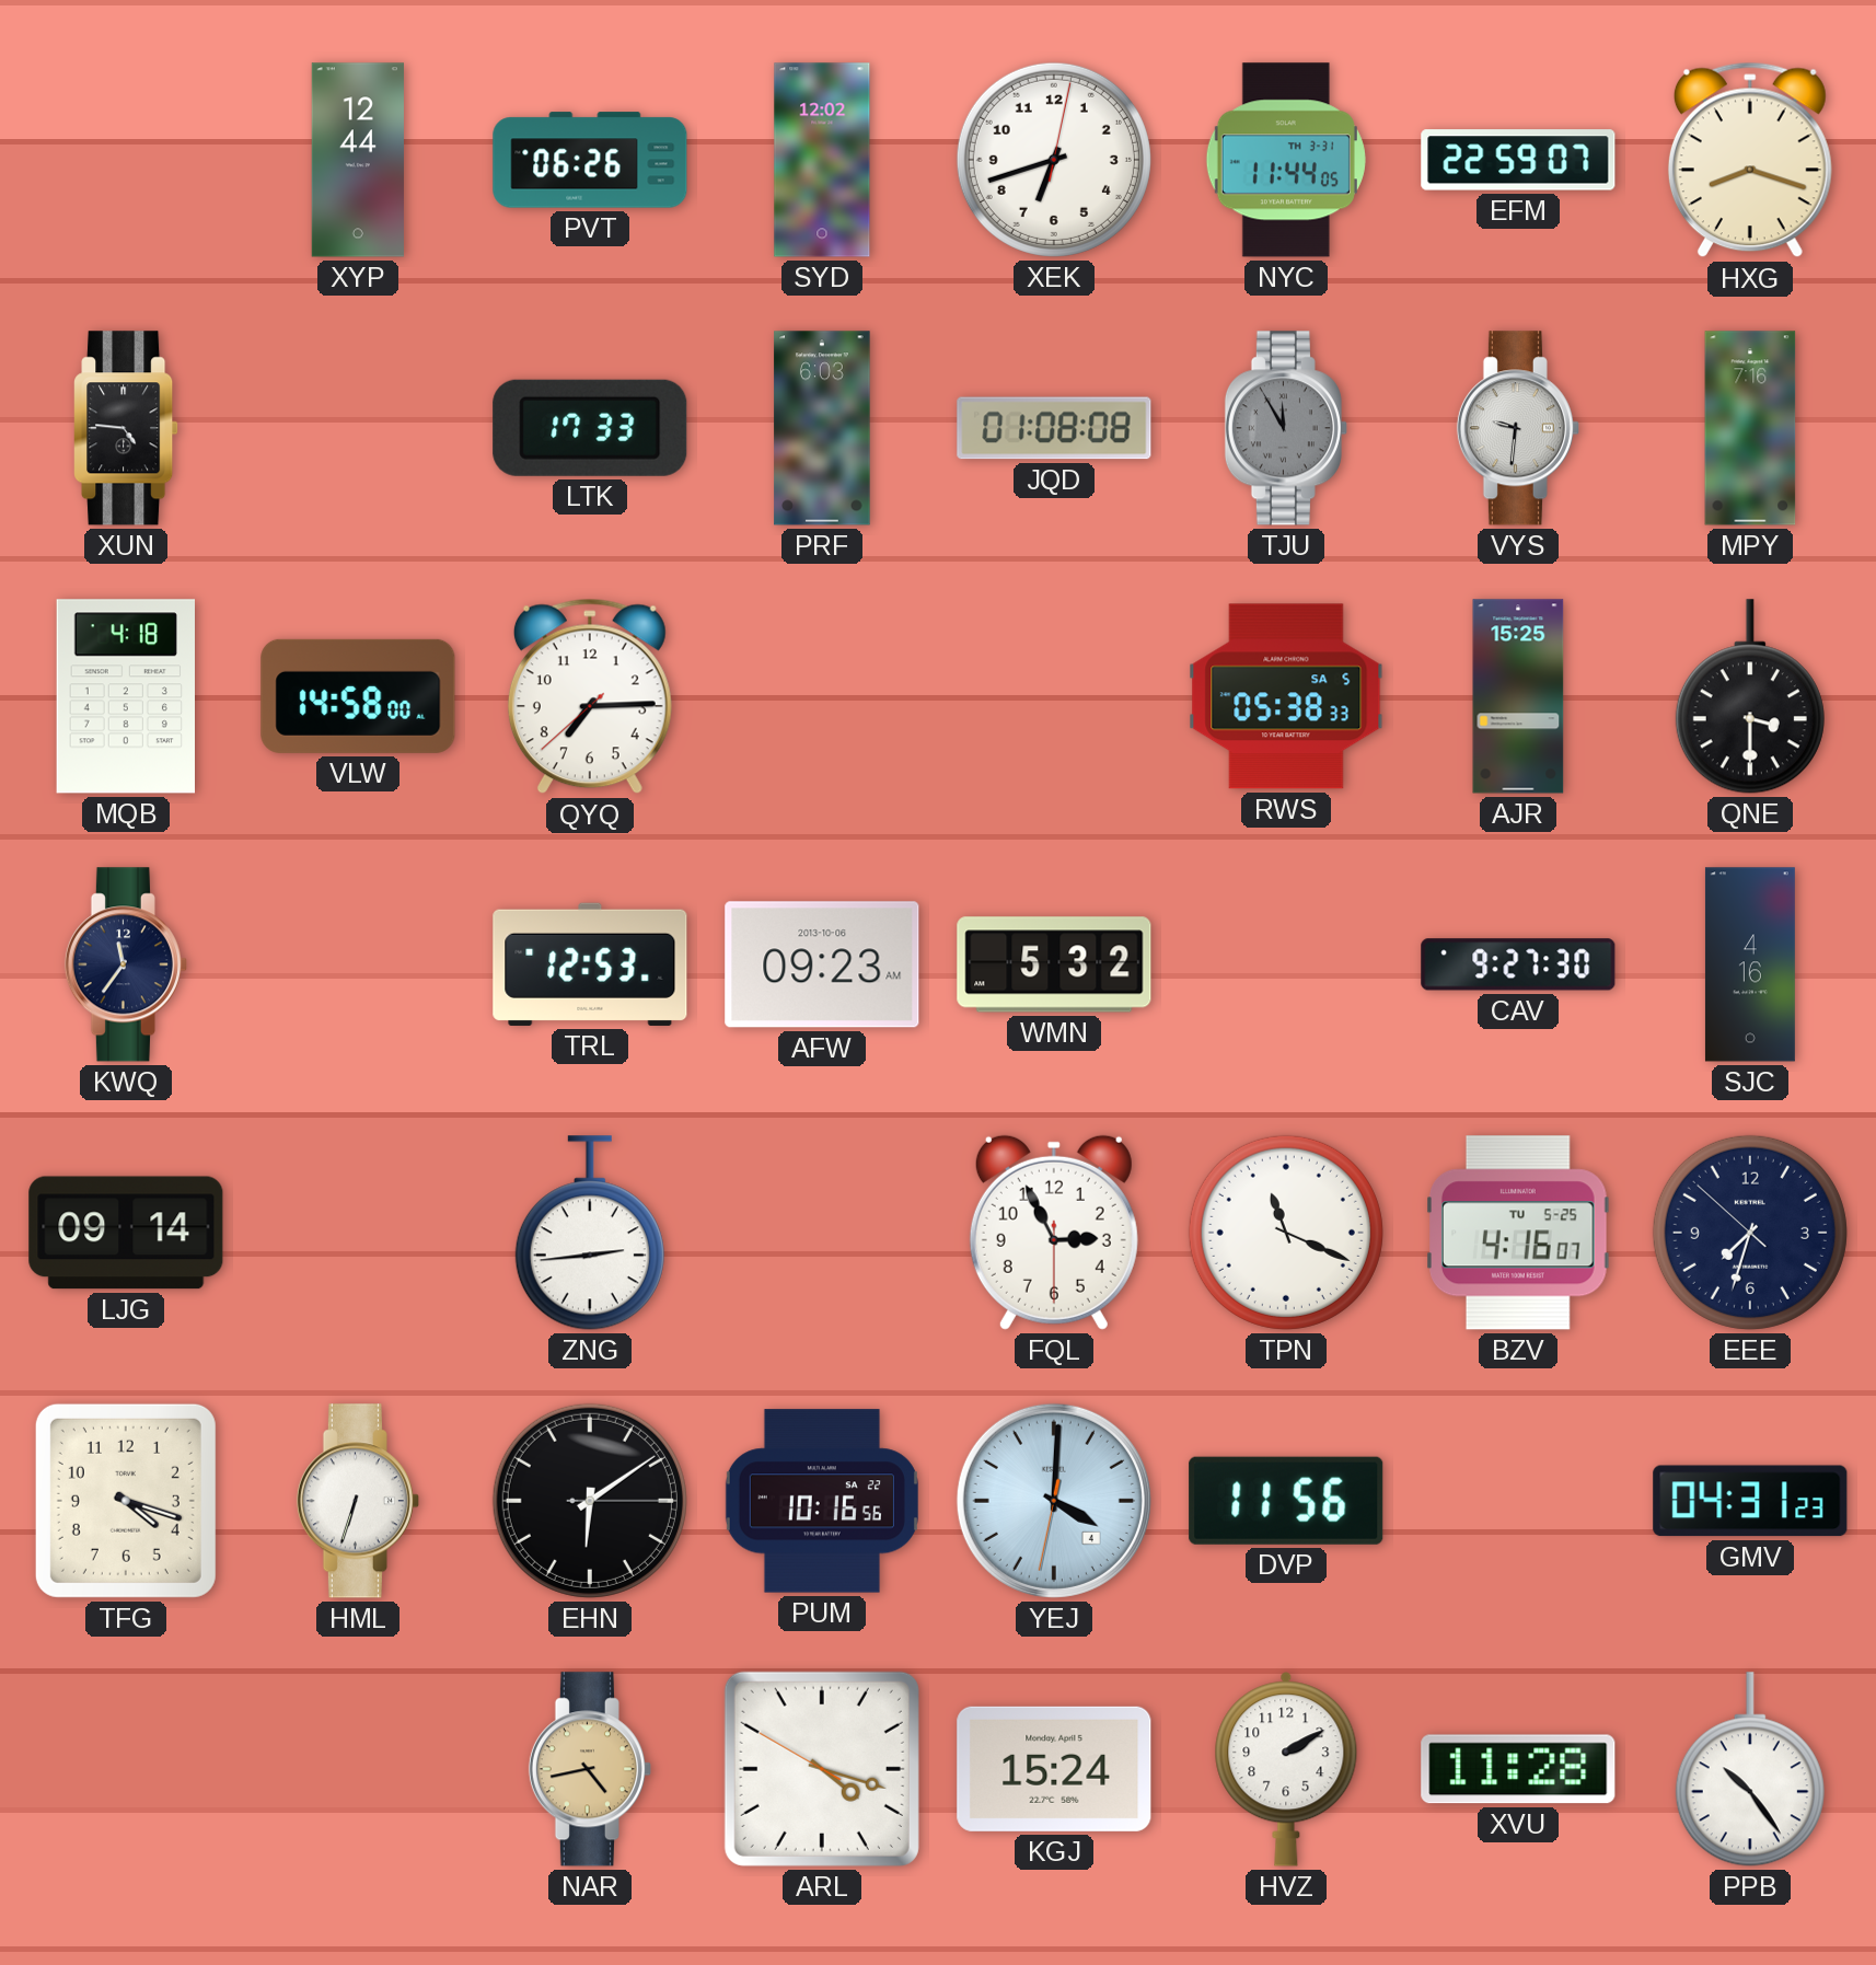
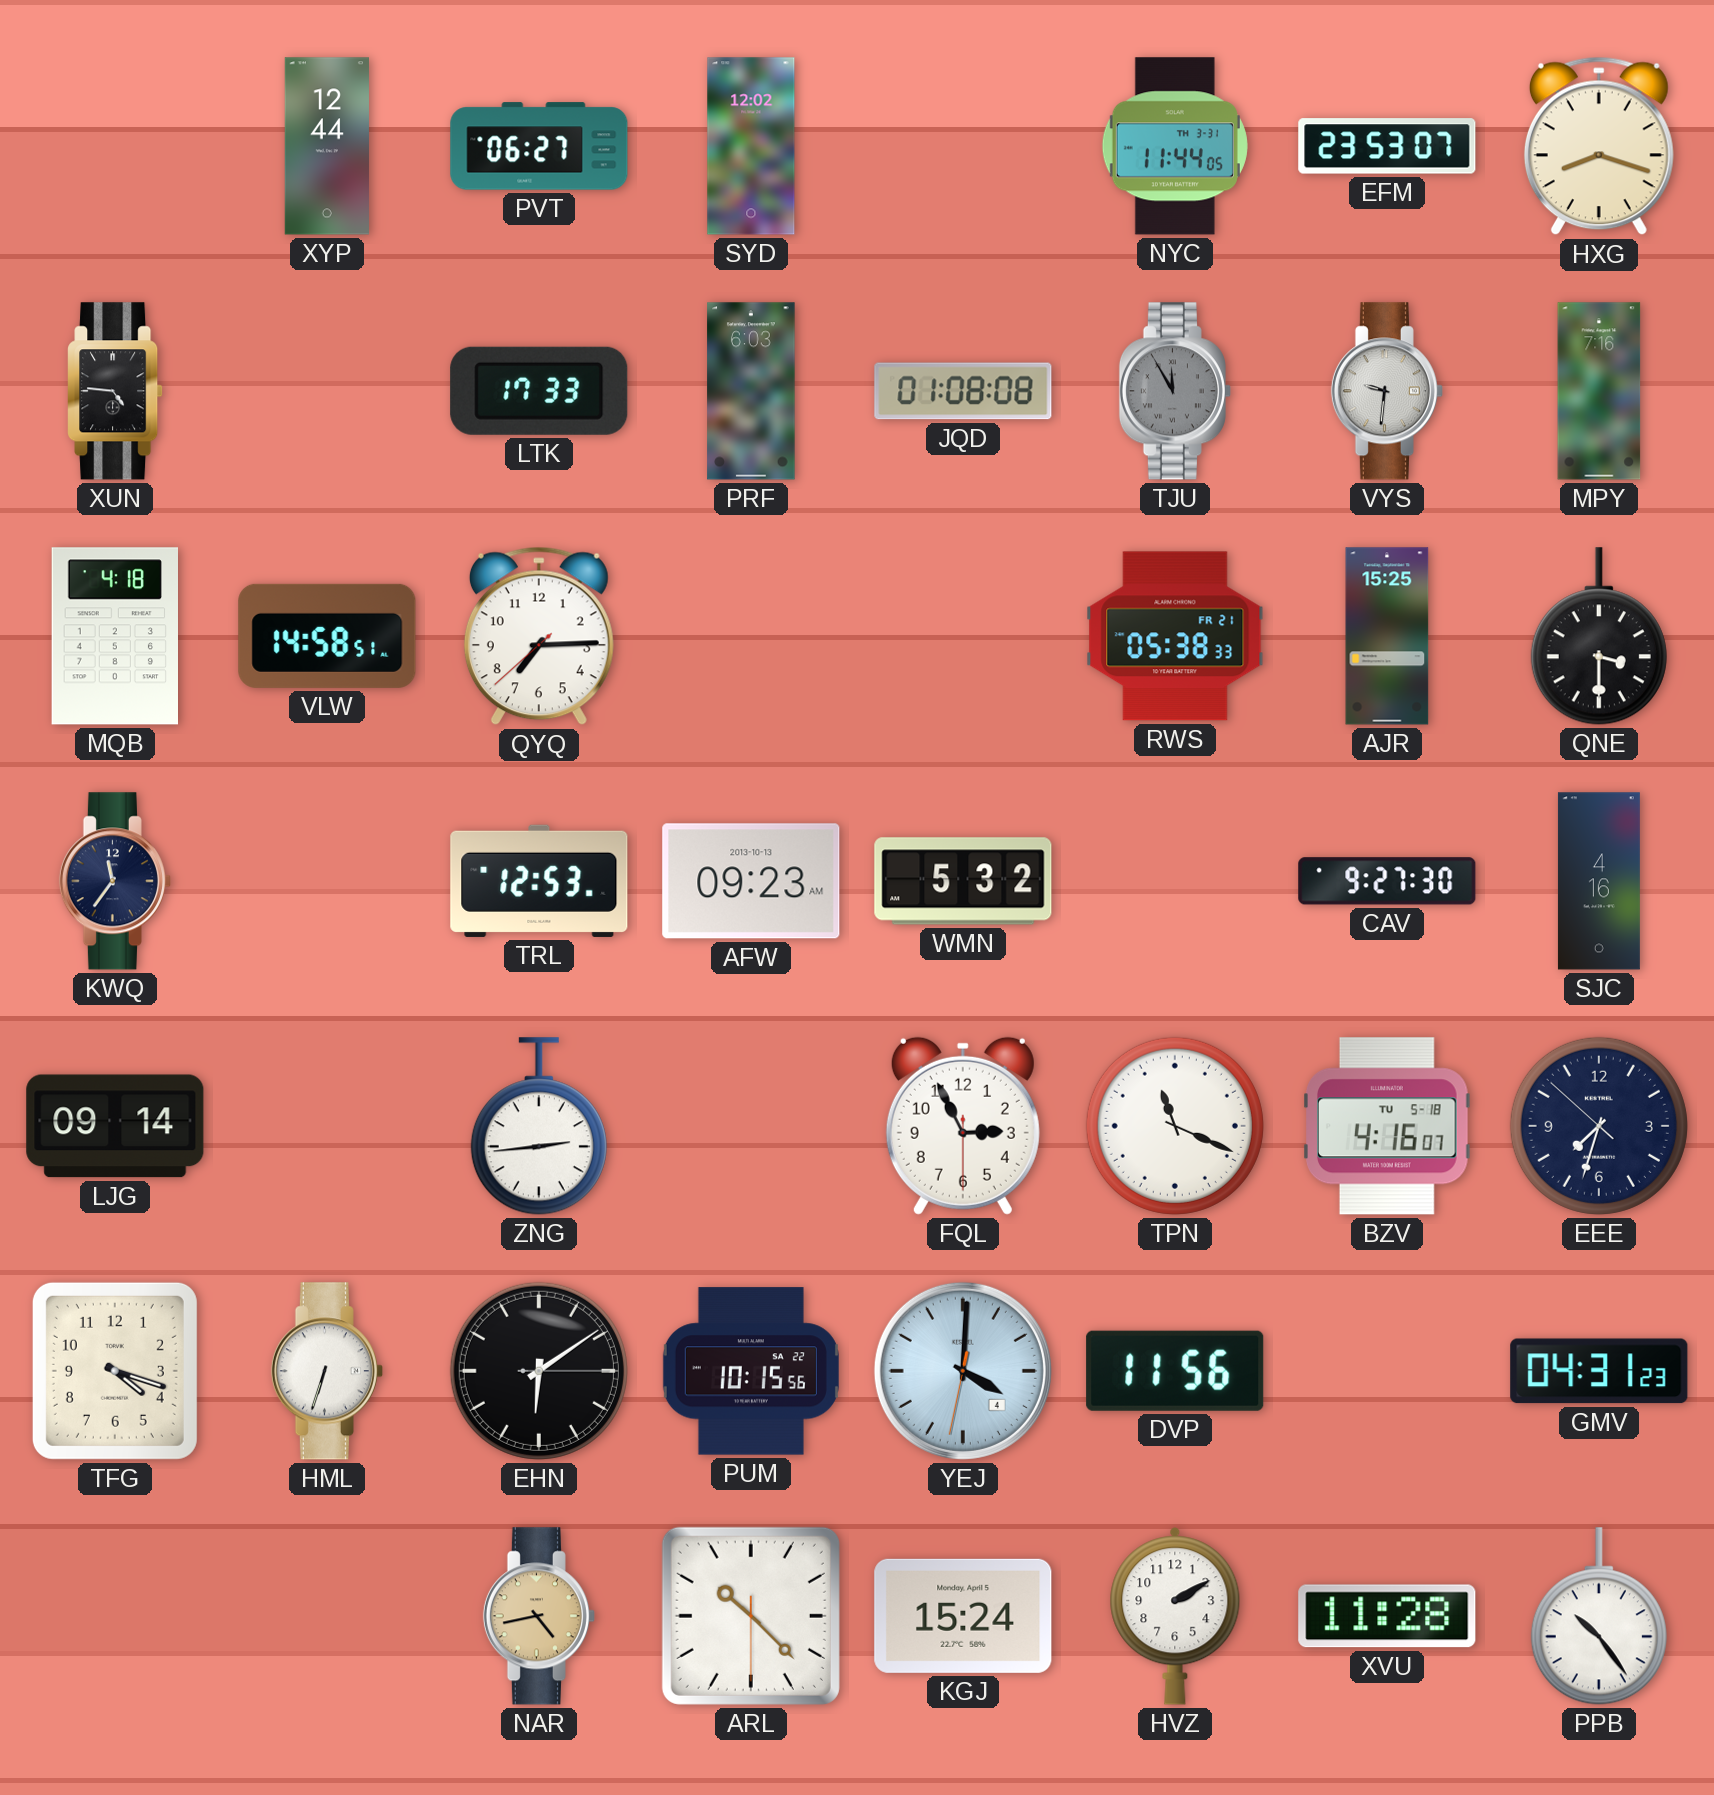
PVT: 06:26 -> 06:27 (539, 146)
XEK: 6:42 -> none (1054, 160)
EFM: 22:59 -> 23:53 (1387, 146)
VLW: 14:58:00 -> 14:58:51 (327, 636)
RWS date: SA 5 -> FR 21 (1175, 636)
AFW date: 2013-10-06 -> 2013-10-13 (751, 881)
BZV date: TU 5-25 -> TU 5-18 (1387, 1126)
PUM: 10:16 -> 10:15 (751, 1371)
ARL: 4:17 -> 10:22 (751, 1616)
